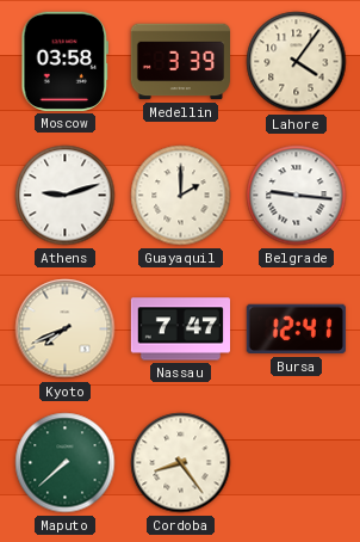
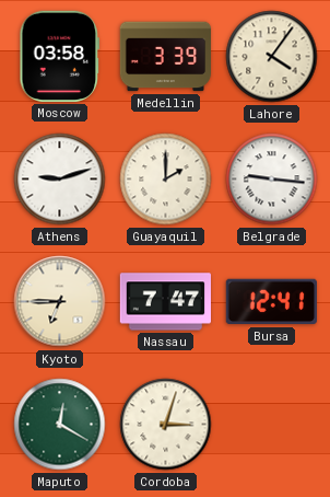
Kyoto: 7:41 -> 6:45 (60, 302)
Maputo: 7:38 -> 12:20 (60, 425)
Cordoba: 8:24 -> 3:03 (166, 425)
